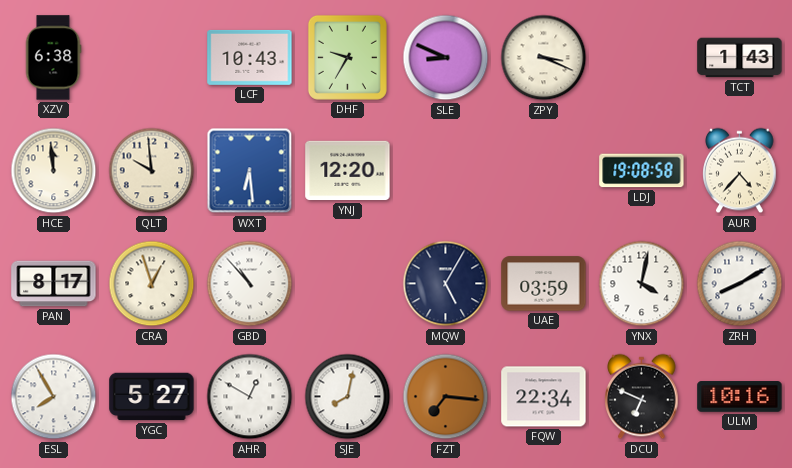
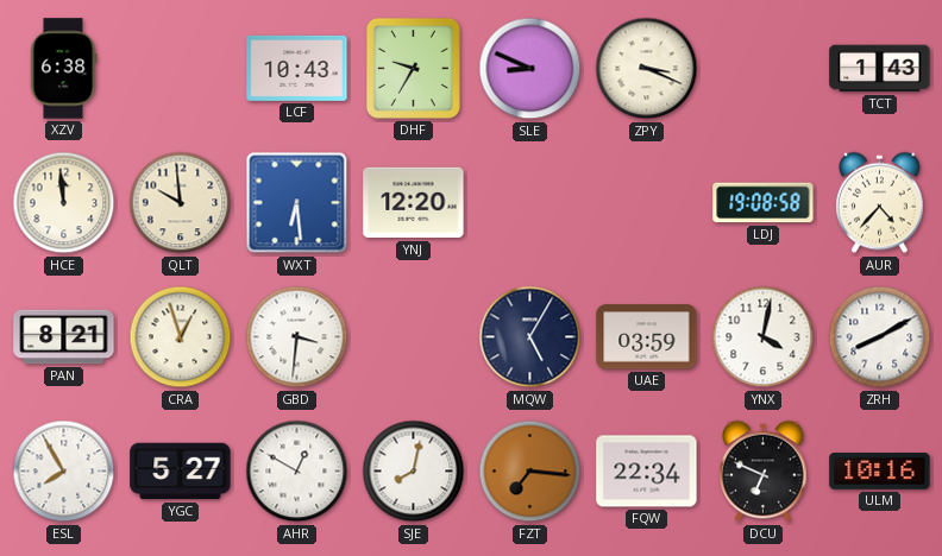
PAN: 8:17 -> 8:21 (64, 337)
GBD: 10:53 -> 3:31 (297, 337)
